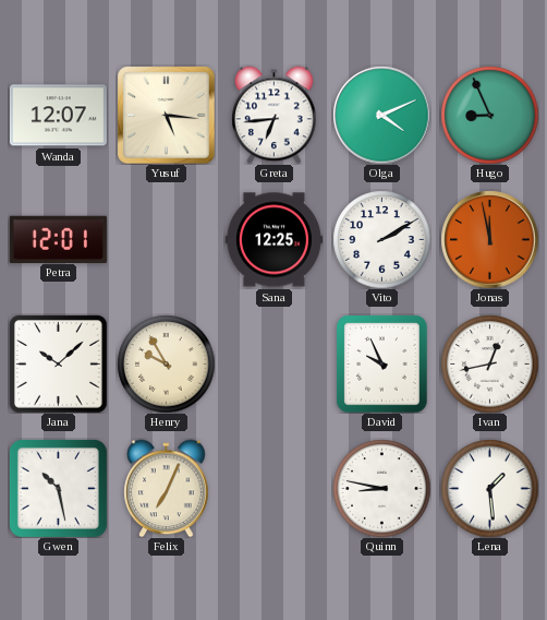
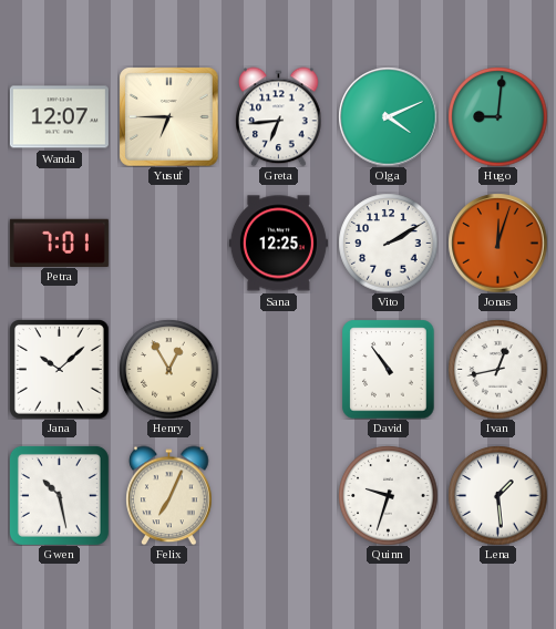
Yusuf: 5:16 -> 6:45 (168, 116)
Hugo: 8:56 -> 9:01 (497, 116)
Petra: 12:01 -> 7:01 (59, 243)
Jonas: 11:58 -> 12:03 (497, 243)
Henry: 9:55 -> 12:55 (168, 369)
David: 9:56 -> 10:54 (389, 369)
Quinn: 8:47 -> 9:33 (388, 495)
